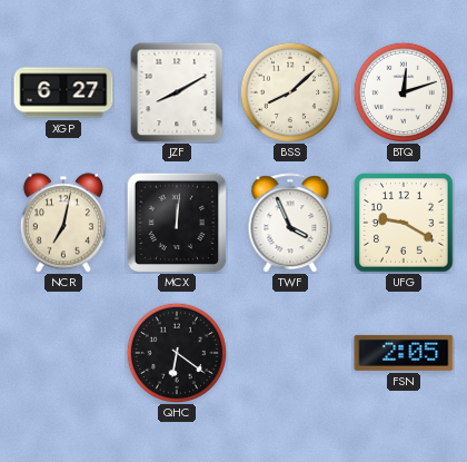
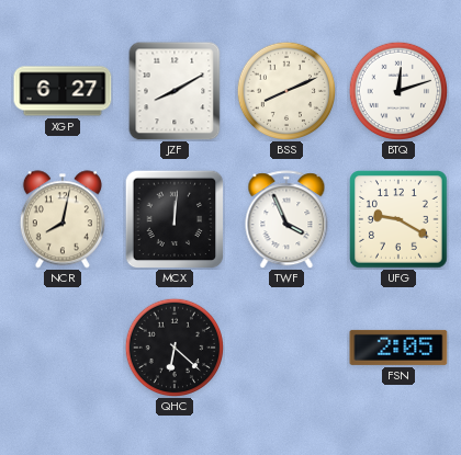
BSS: 8:08 -> 8:11 (285, 90)
NCR: 7:02 -> 8:02 (63, 219)
QHC: 6:21 -> 6:22 (173, 346)
